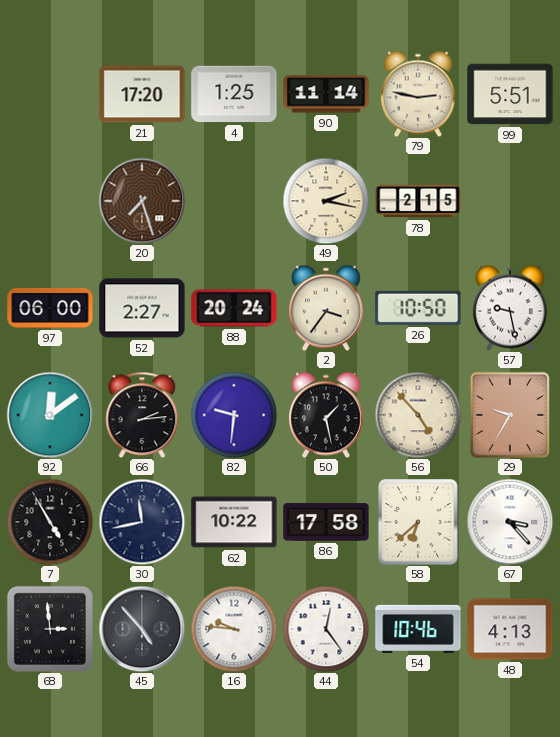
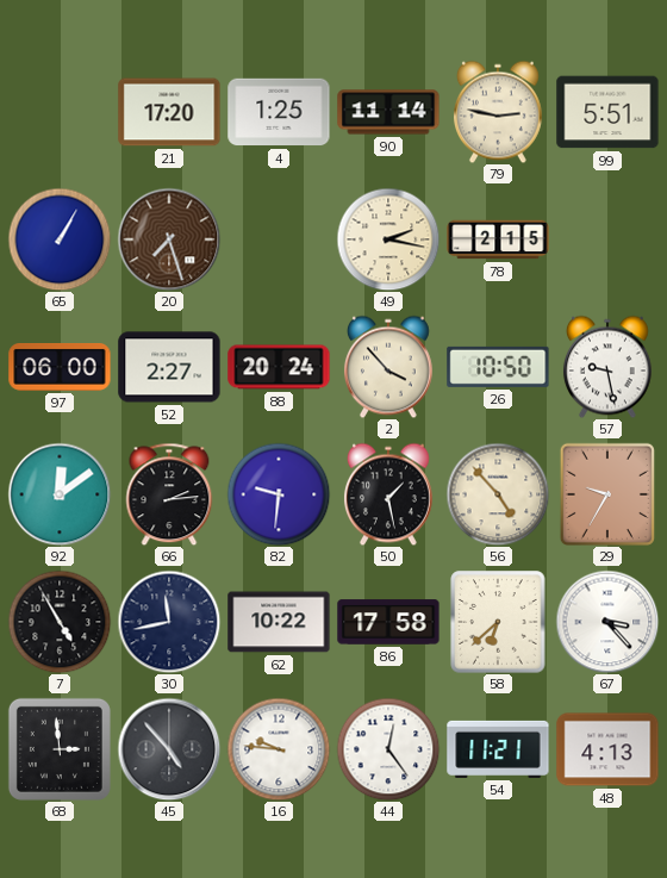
65: none -> 1:05 (60, 239)
2: 3:36 -> 3:53 (388, 367)
54: 10:46 -> 11:21 (498, 749)
